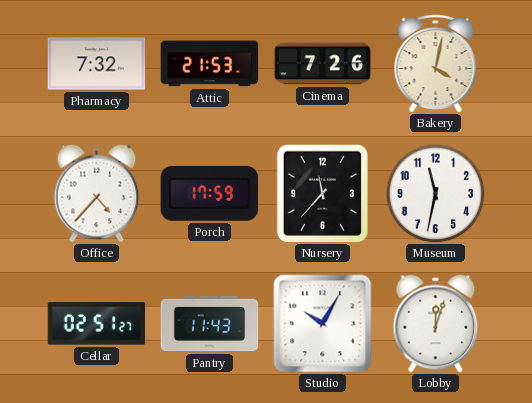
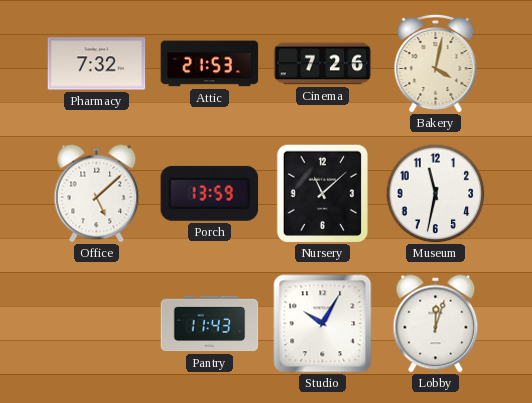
Office: 4:37 -> 5:08 (97, 194)
Porch: 17:59 -> 13:59 (210, 193)
Nursery: 11:37 -> 11:08 (322, 193)
Cellar: 02:51 -> none (97, 324)
